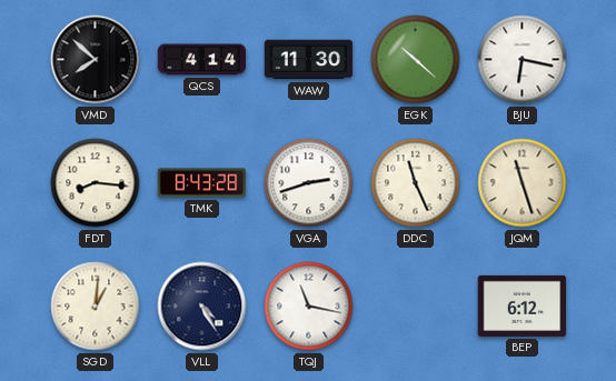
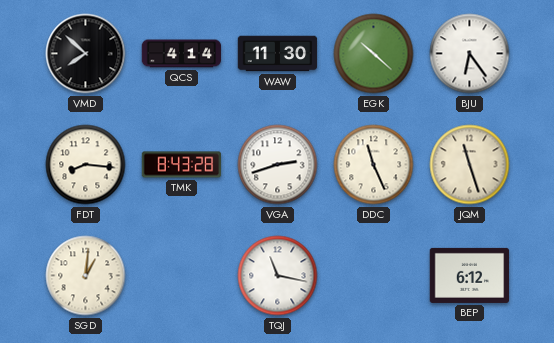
BJU: 6:17 -> 6:24 (470, 54)
VLL: 4:25 -> none (202, 307)
